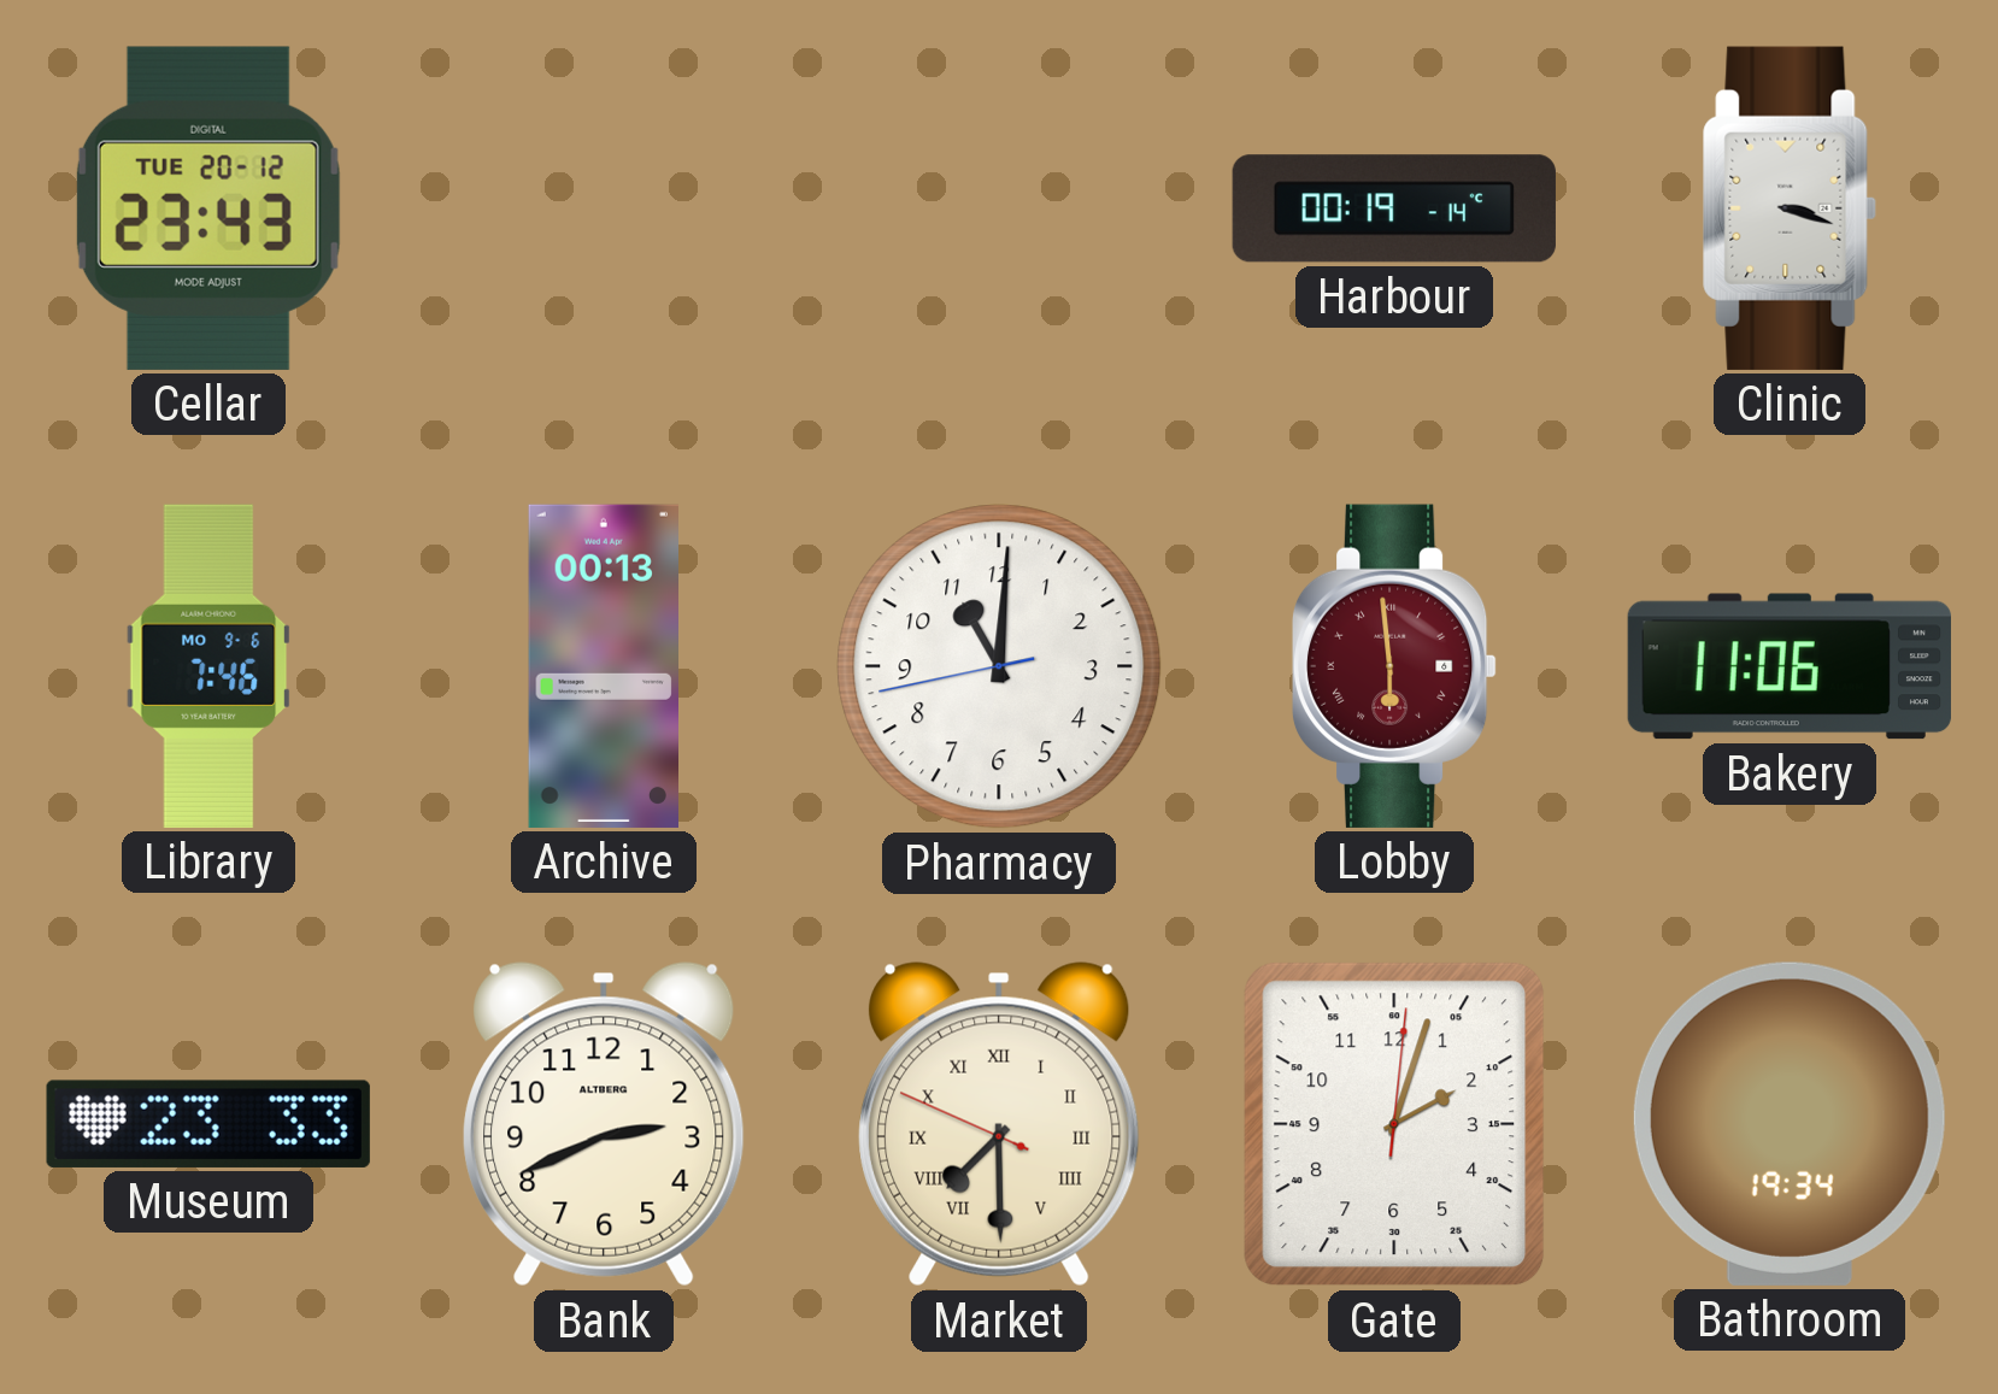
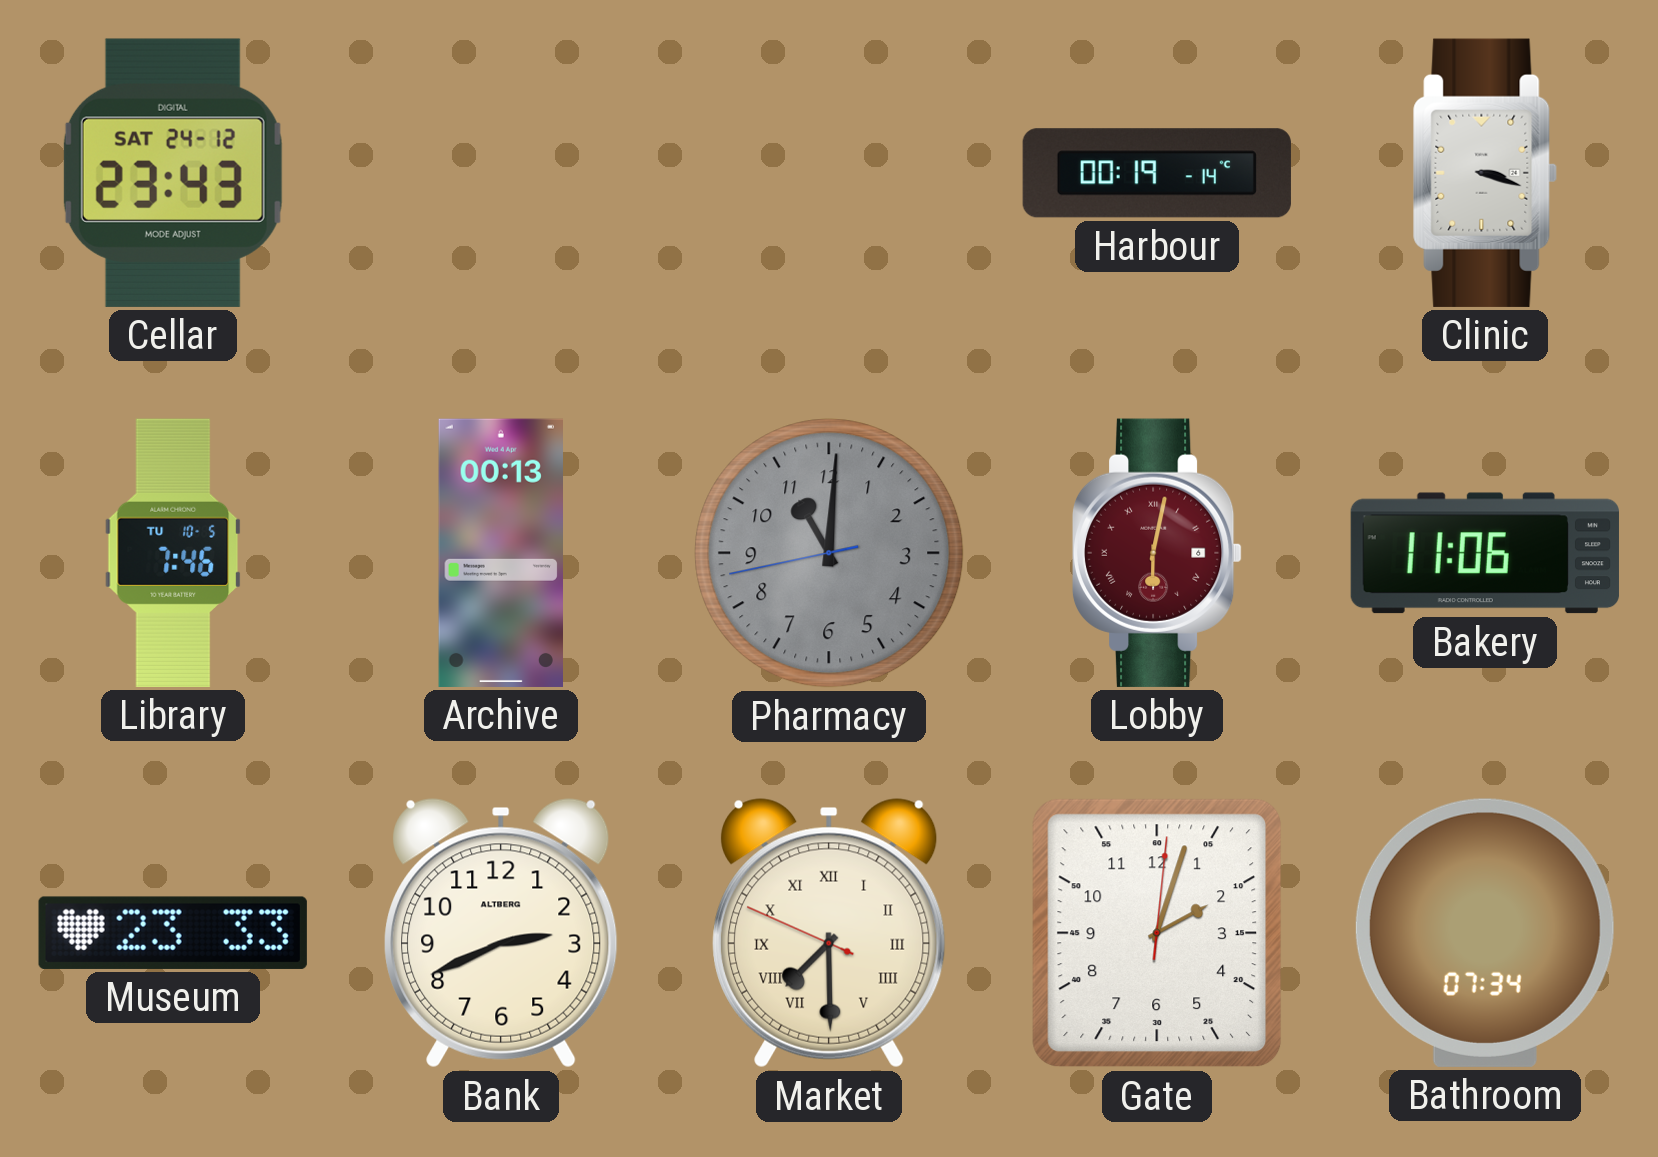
Cellar date: TUE 20-12 -> SAT 24-12 (173, 173)
Library date: MO 9-6 -> TU 10-5 (173, 553)
Pharmacy dial: white -> grey (829, 553)
Lobby: 5:59 -> 6:02 (1157, 553)
Bathroom: 19:34 -> 07:34 (1485, 933)
